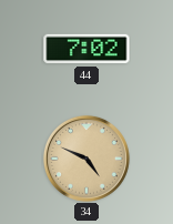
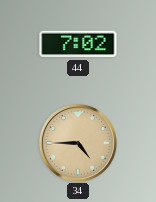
34: 4:49 -> 4:45 (78, 143)
